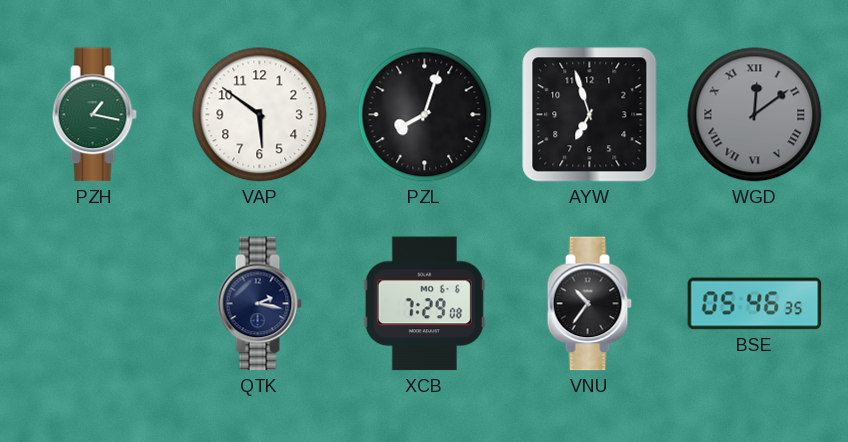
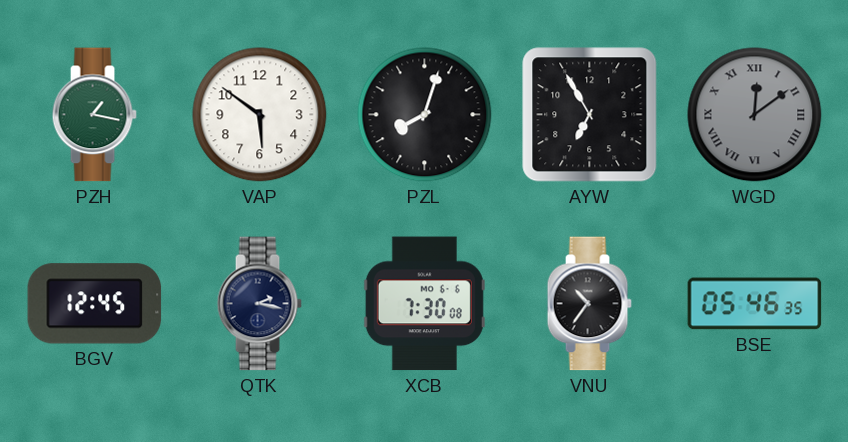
AYW: 6:57 -> 6:55 (590, 115)
BGV: none -> 12:45 (95, 304)
XCB: 7:29 -> 7:30 (424, 304)
